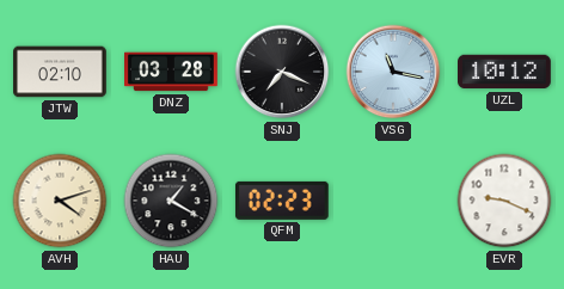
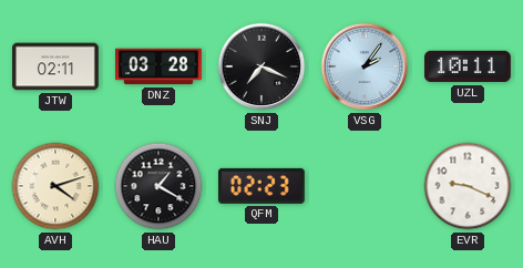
JTW: 02:10 -> 02:11 (55, 66)
VSG: 11:17 -> 2:06 (365, 66)
UZL: 10:12 -> 10:11 (469, 66)
